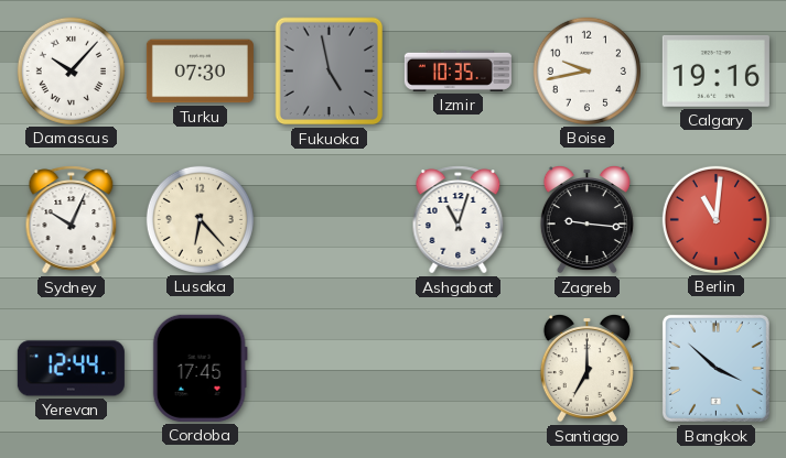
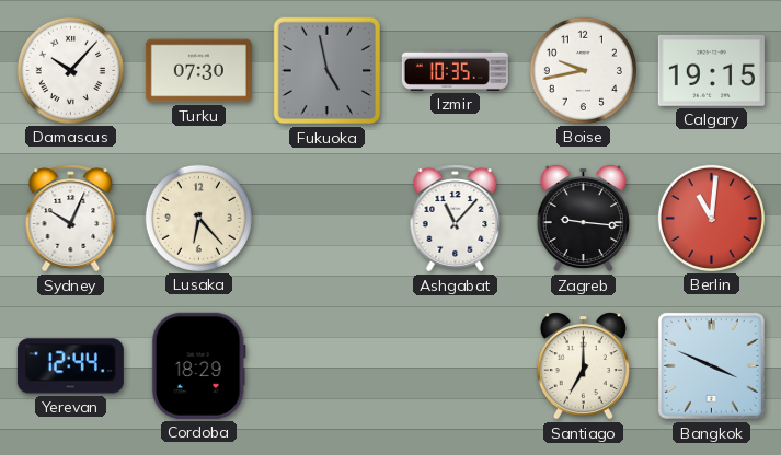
Calgary: 19:16 -> 19:15 (711, 71)
Ashgabat: 11:03 -> 11:07 (456, 219)
Cordoba: 17:45 -> 18:29 (198, 365)
Bangkok: 3:52 -> 3:49 (711, 365)
